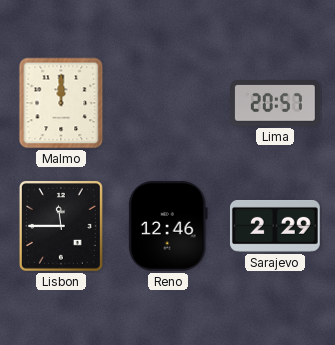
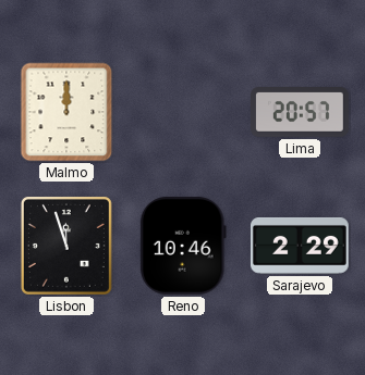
Lisbon: 11:45 -> 11:57 (66, 246)
Reno: 12:46 -> 10:46 (183, 246)
